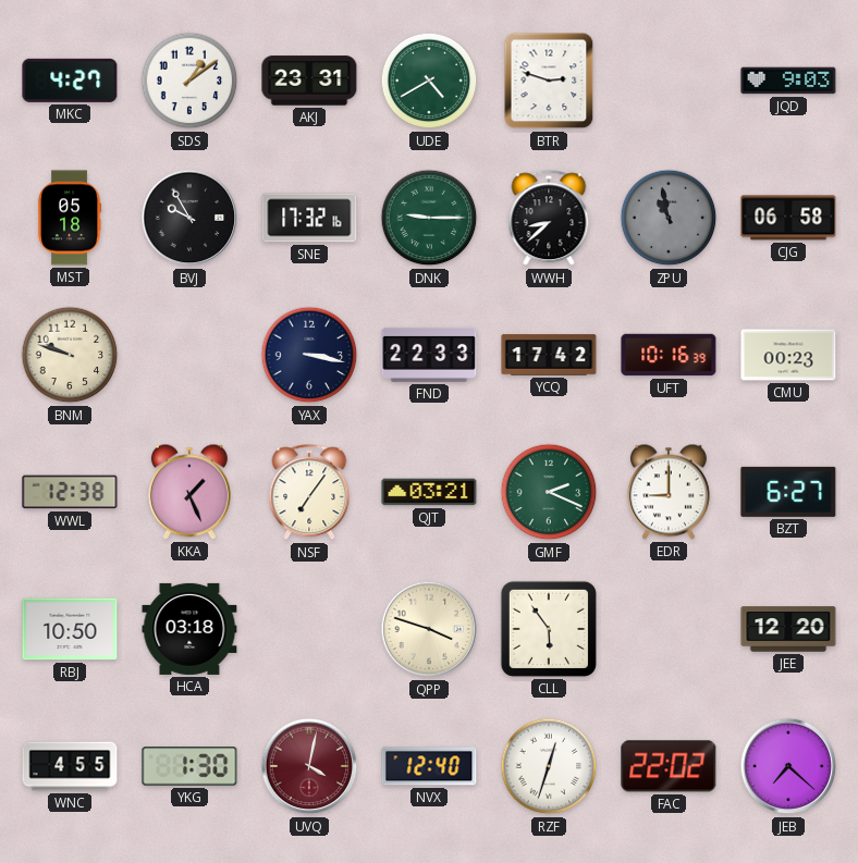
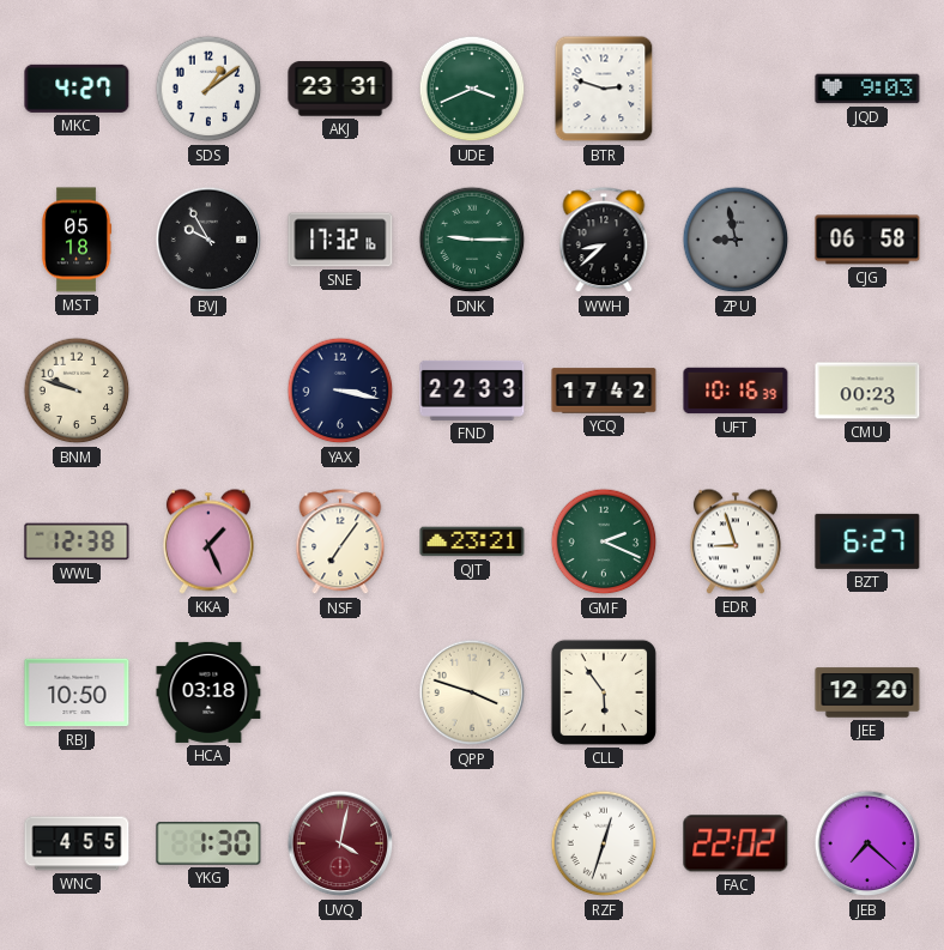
UDE: 4:40 -> 3:41 (472, 89)
ZPU: 10:58 -> 8:58 (736, 240)
QJT: 03:21 -> 23:21 (472, 541)
EDR: 9:00 -> 8:57 (736, 541)
NVX: 12:40 -> none (429, 766)
